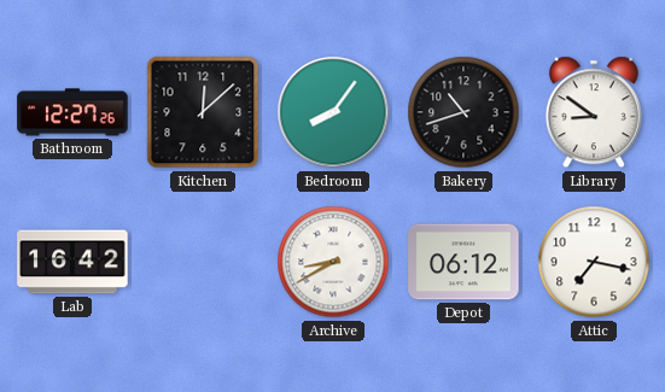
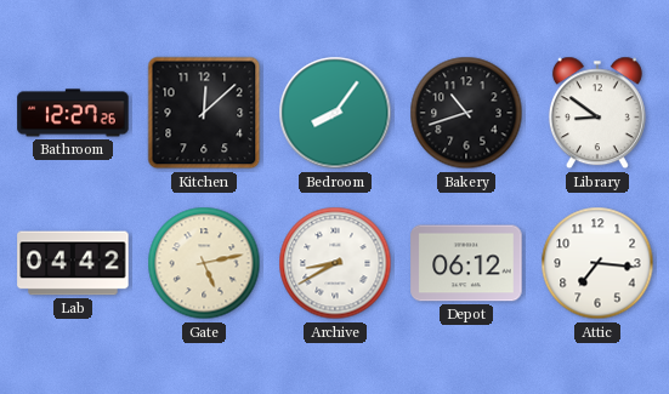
Lab: 16:42 -> 04:42 (73, 263)
Gate: none -> 5:13 (204, 263)
Attic: 7:17 -> 7:16 (597, 263)
